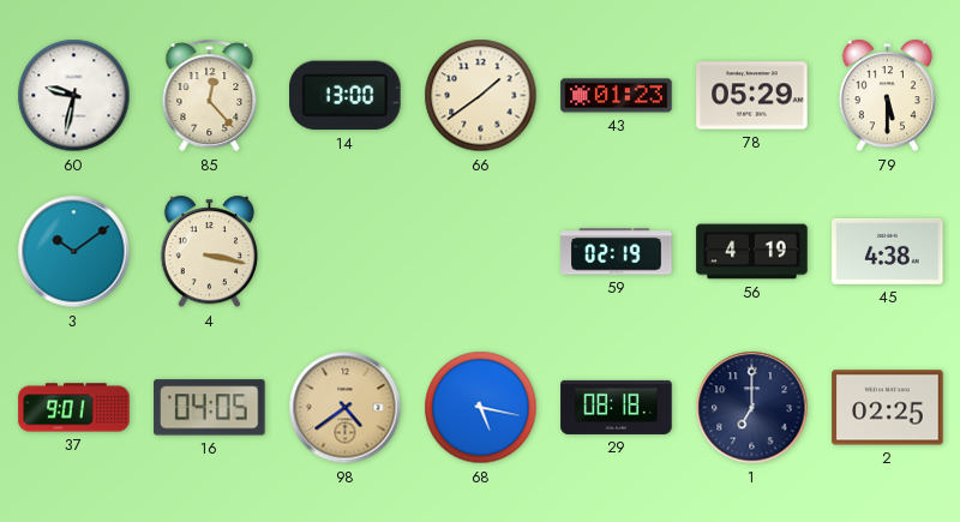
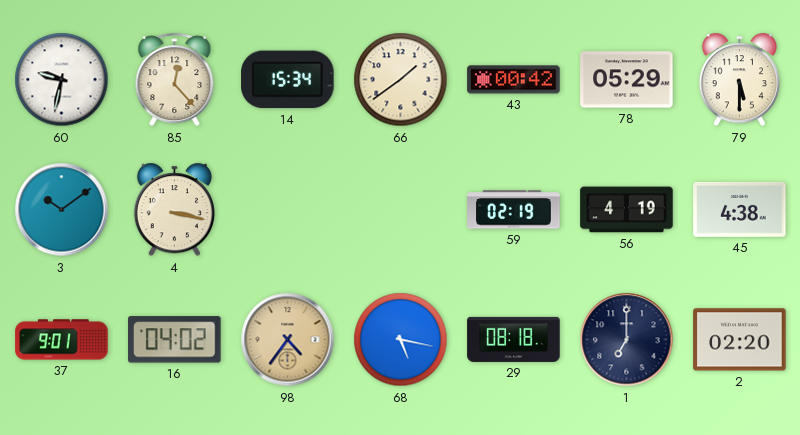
14: 13:00 -> 15:34 (288, 80)
43: 01:23 -> 00:42 (514, 80)
16: 04:05 -> 04:02 (175, 340)
98: 4:39 -> 4:36 (288, 340)
2: 02:25 -> 02:20 (740, 340)
